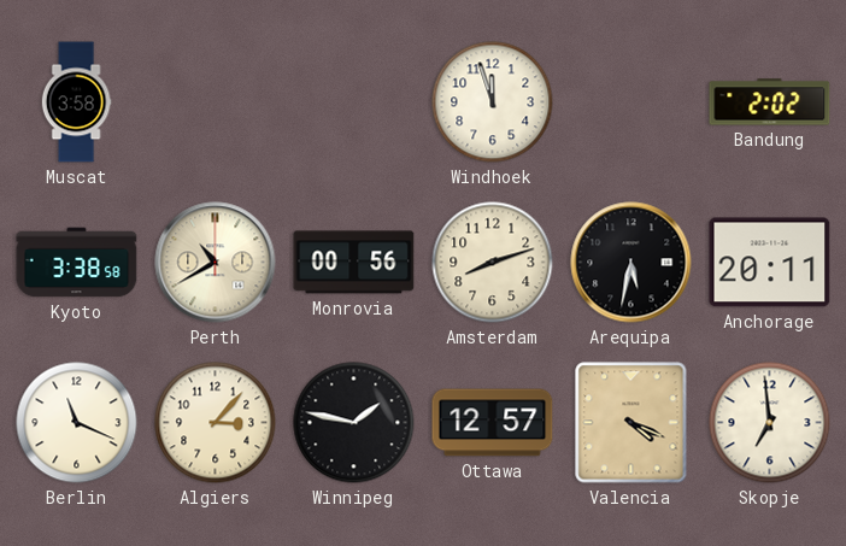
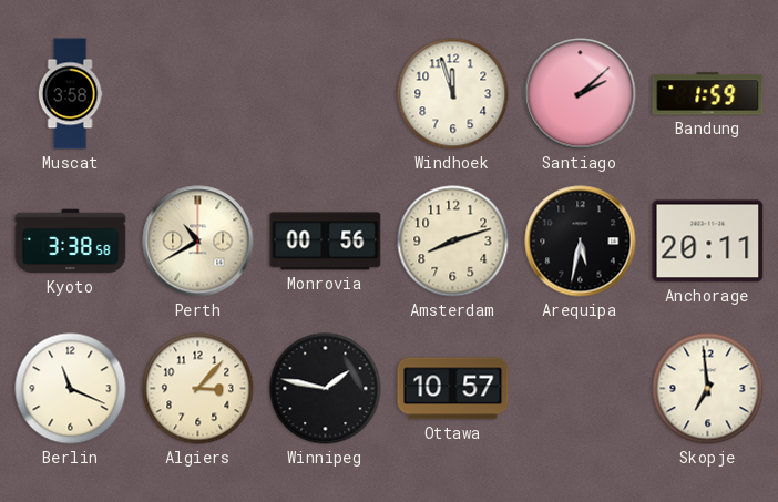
Santiago: none -> 2:08 (581, 94)
Bandung: 2:02 -> 1:59 (708, 94)
Ottawa: 12:57 -> 10:57 (453, 389)
Valencia: 4:19 -> none (631, 423)
